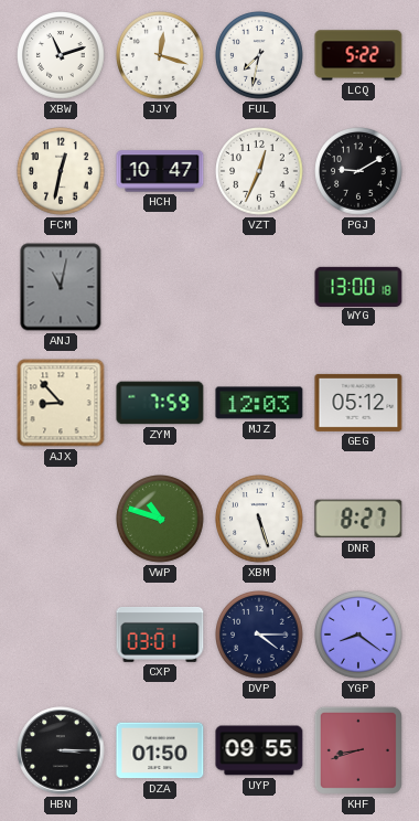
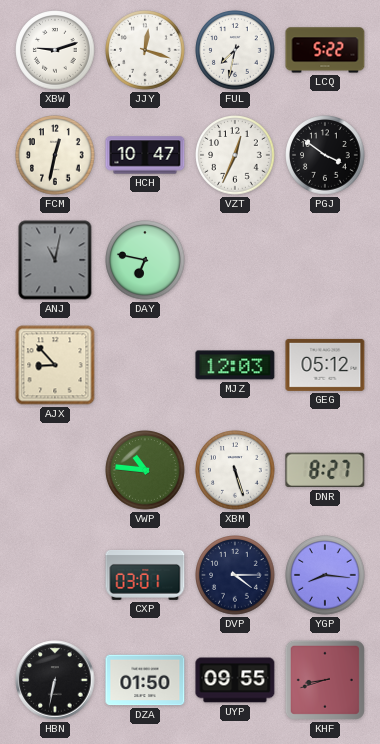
XBW: 11:12 -> 9:12 (55, 50)
PGJ: 9:10 -> 3:51 (325, 155)
DAY: none -> 6:47 (145, 260)
WYG: 13:00 -> none (358, 286)
ZYM: 7:59 -> none (160, 403)
VWP: 10:48 -> 10:46 (145, 470)
YGP: 8:21 -> 8:16 (325, 575)
HBN: 3:15 -> 6:32 (55, 680)
